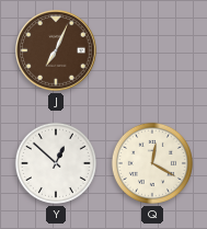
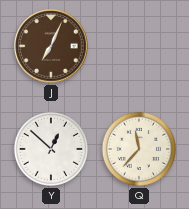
Q: 12:20 -> 11:37 (139, 149)
